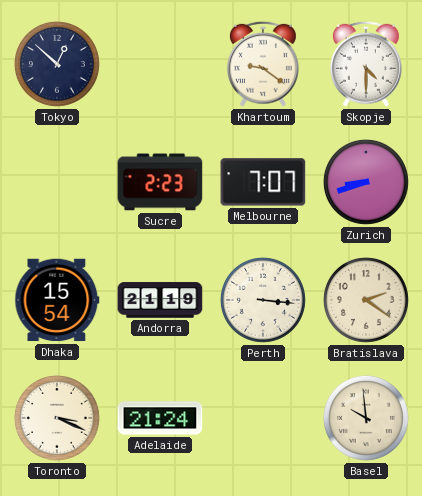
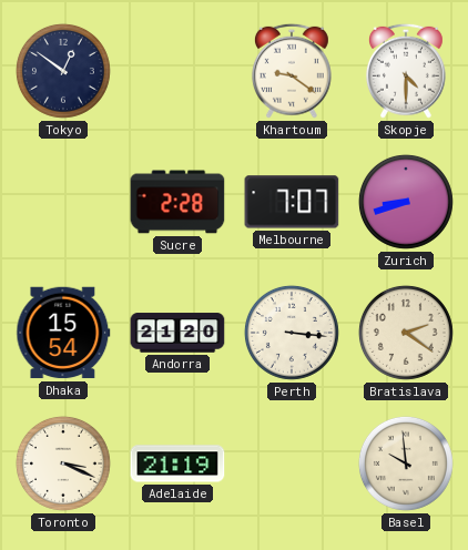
Tokyo: 12:52 -> 12:51 (63, 71)
Sucre: 2:23 -> 2:28 (177, 202)
Andorra: 21:19 -> 21:20 (177, 333)
Adelaide: 21:24 -> 21:19 (177, 464)
